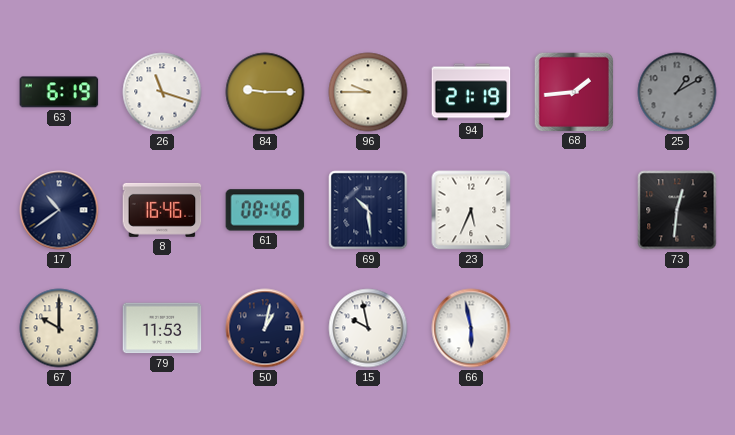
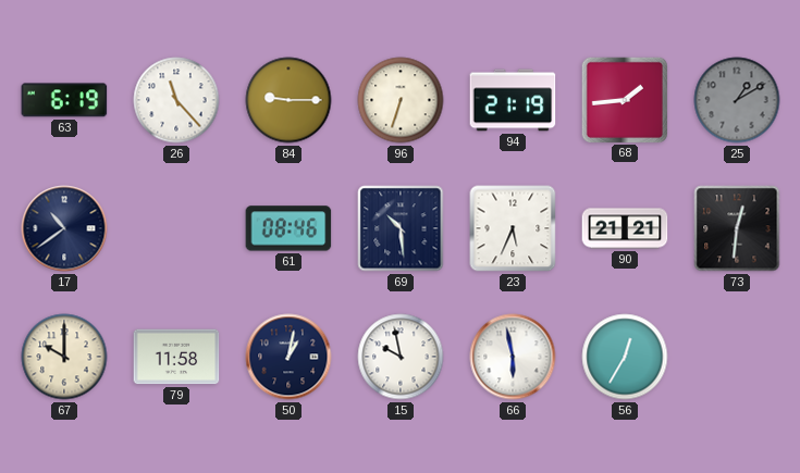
26: 11:18 -> 11:23 (176, 100)
96: 9:45 -> 6:33 (401, 100)
8: 16:46 -> none (162, 210)
90: none -> 21:21 (625, 228)
79: 11:53 -> 11:58 (176, 357)
56: none -> 12:35 (625, 357)
